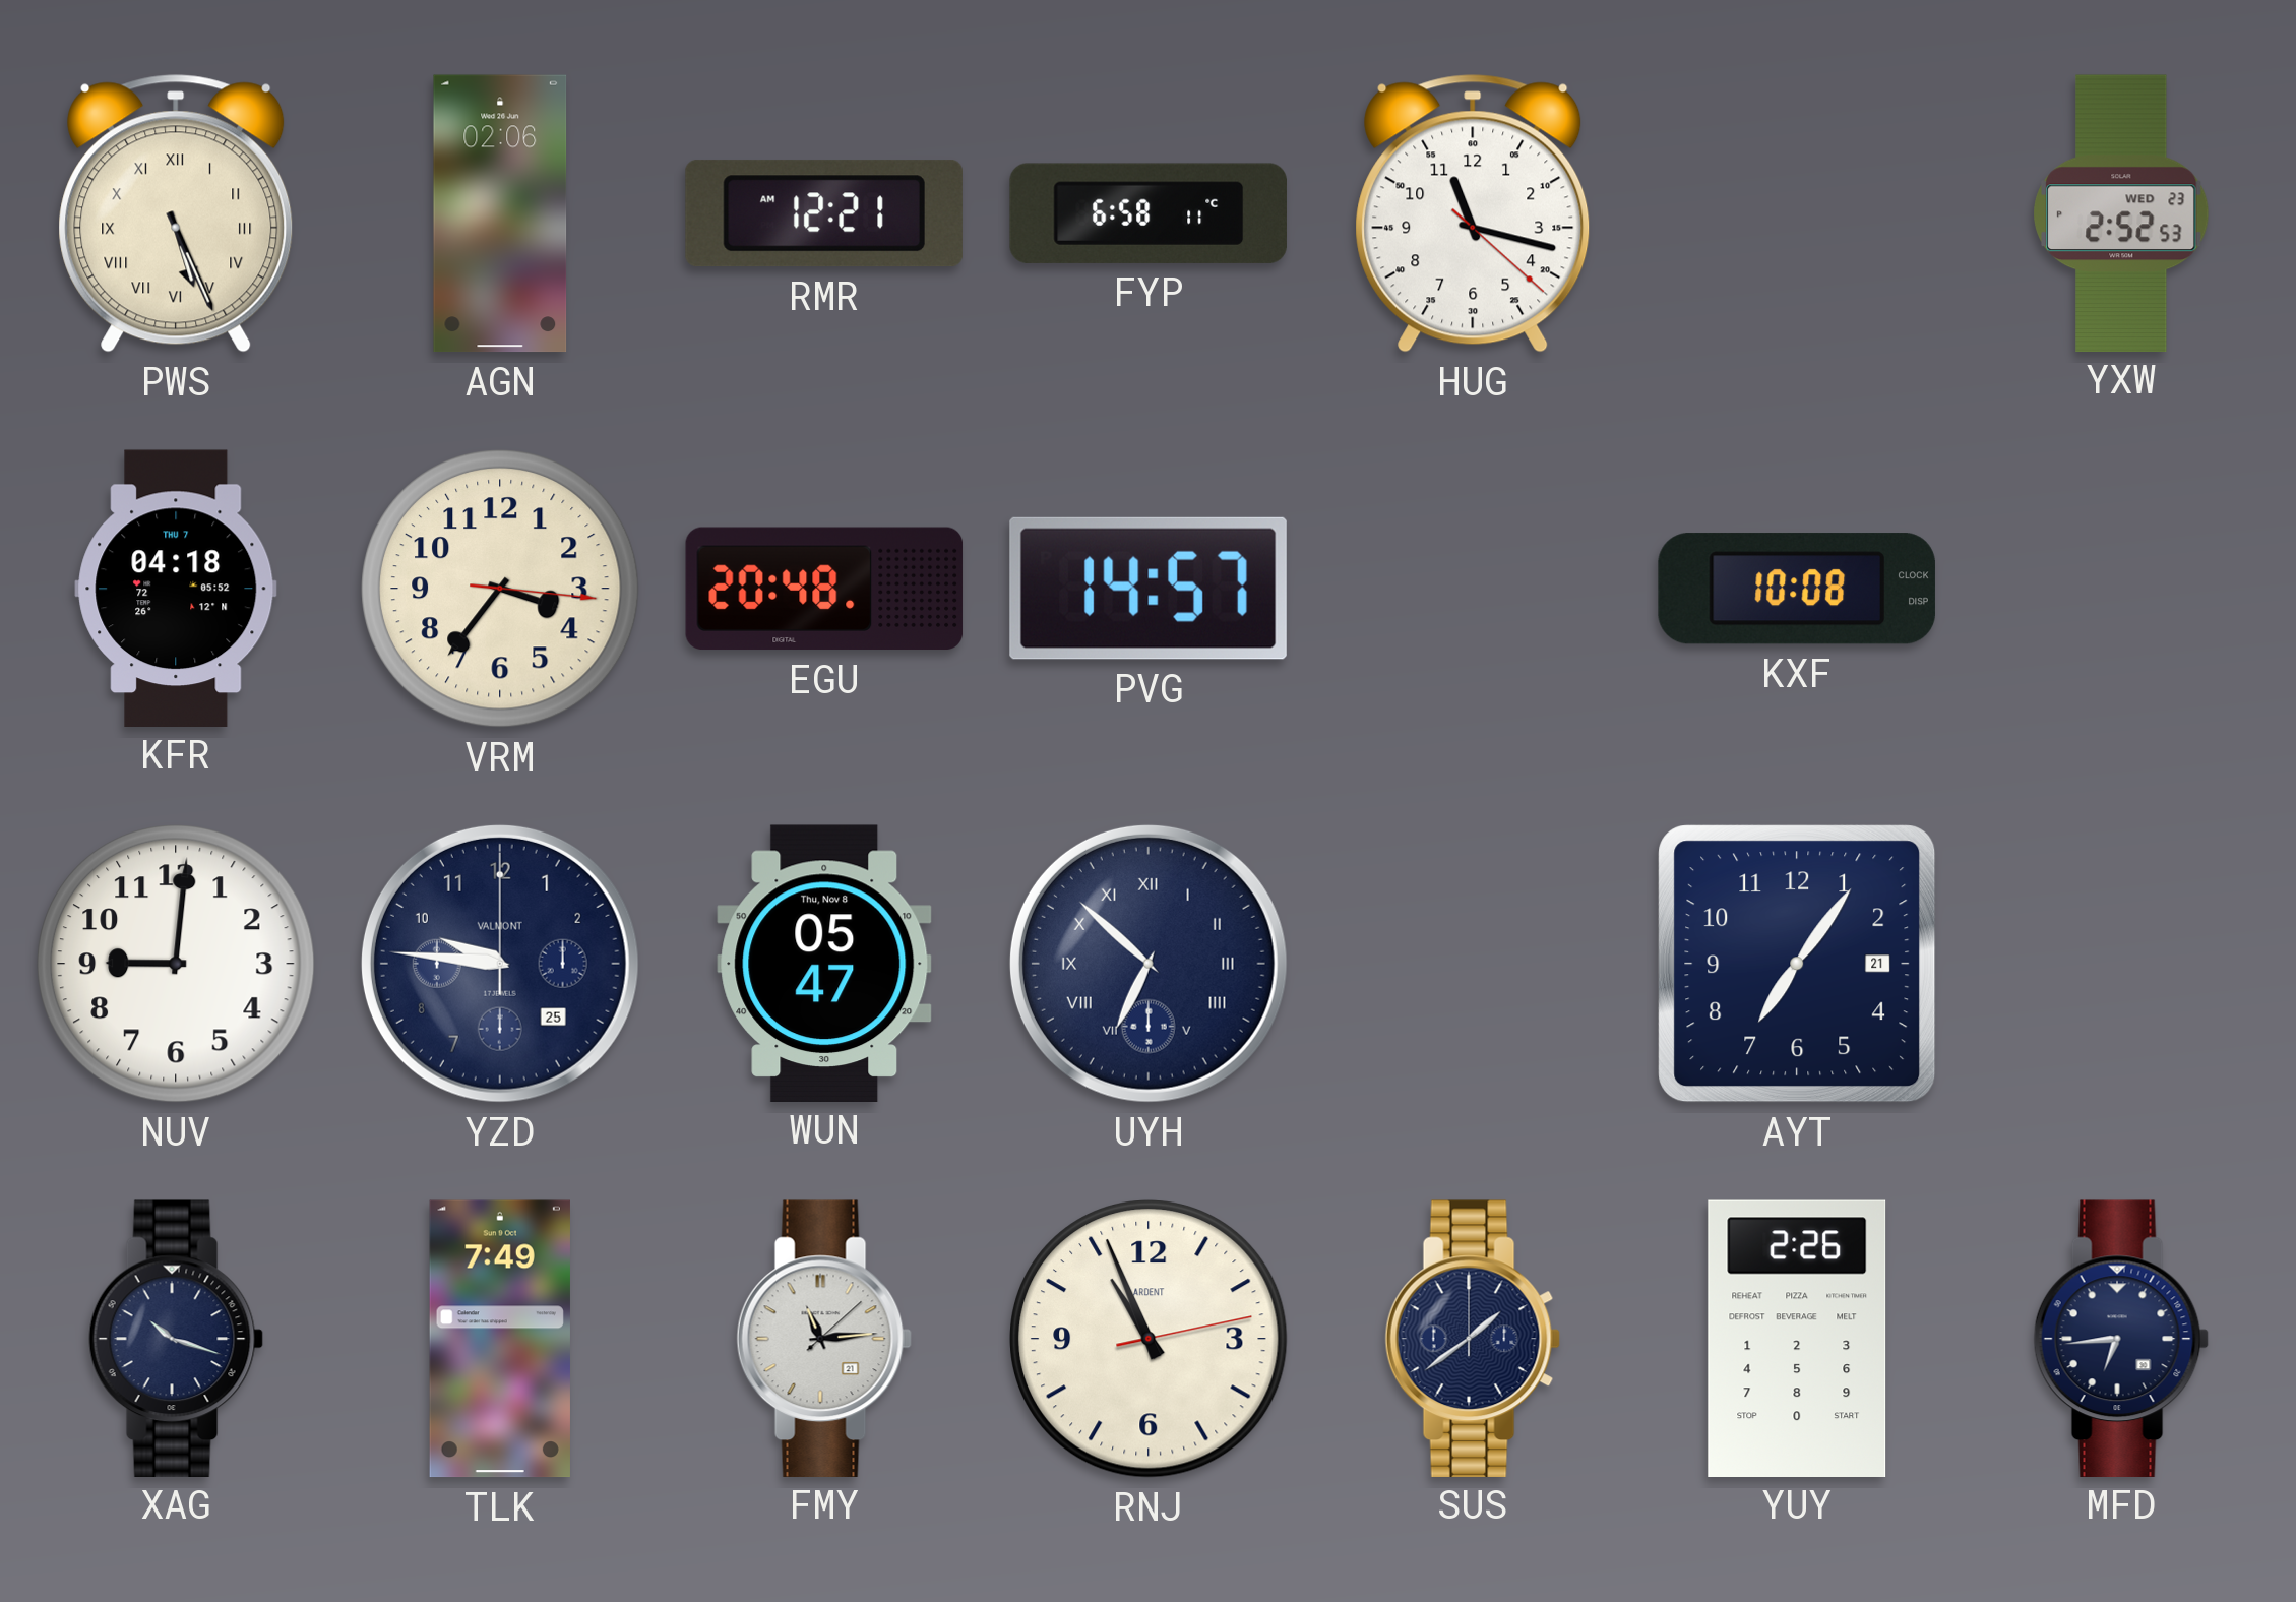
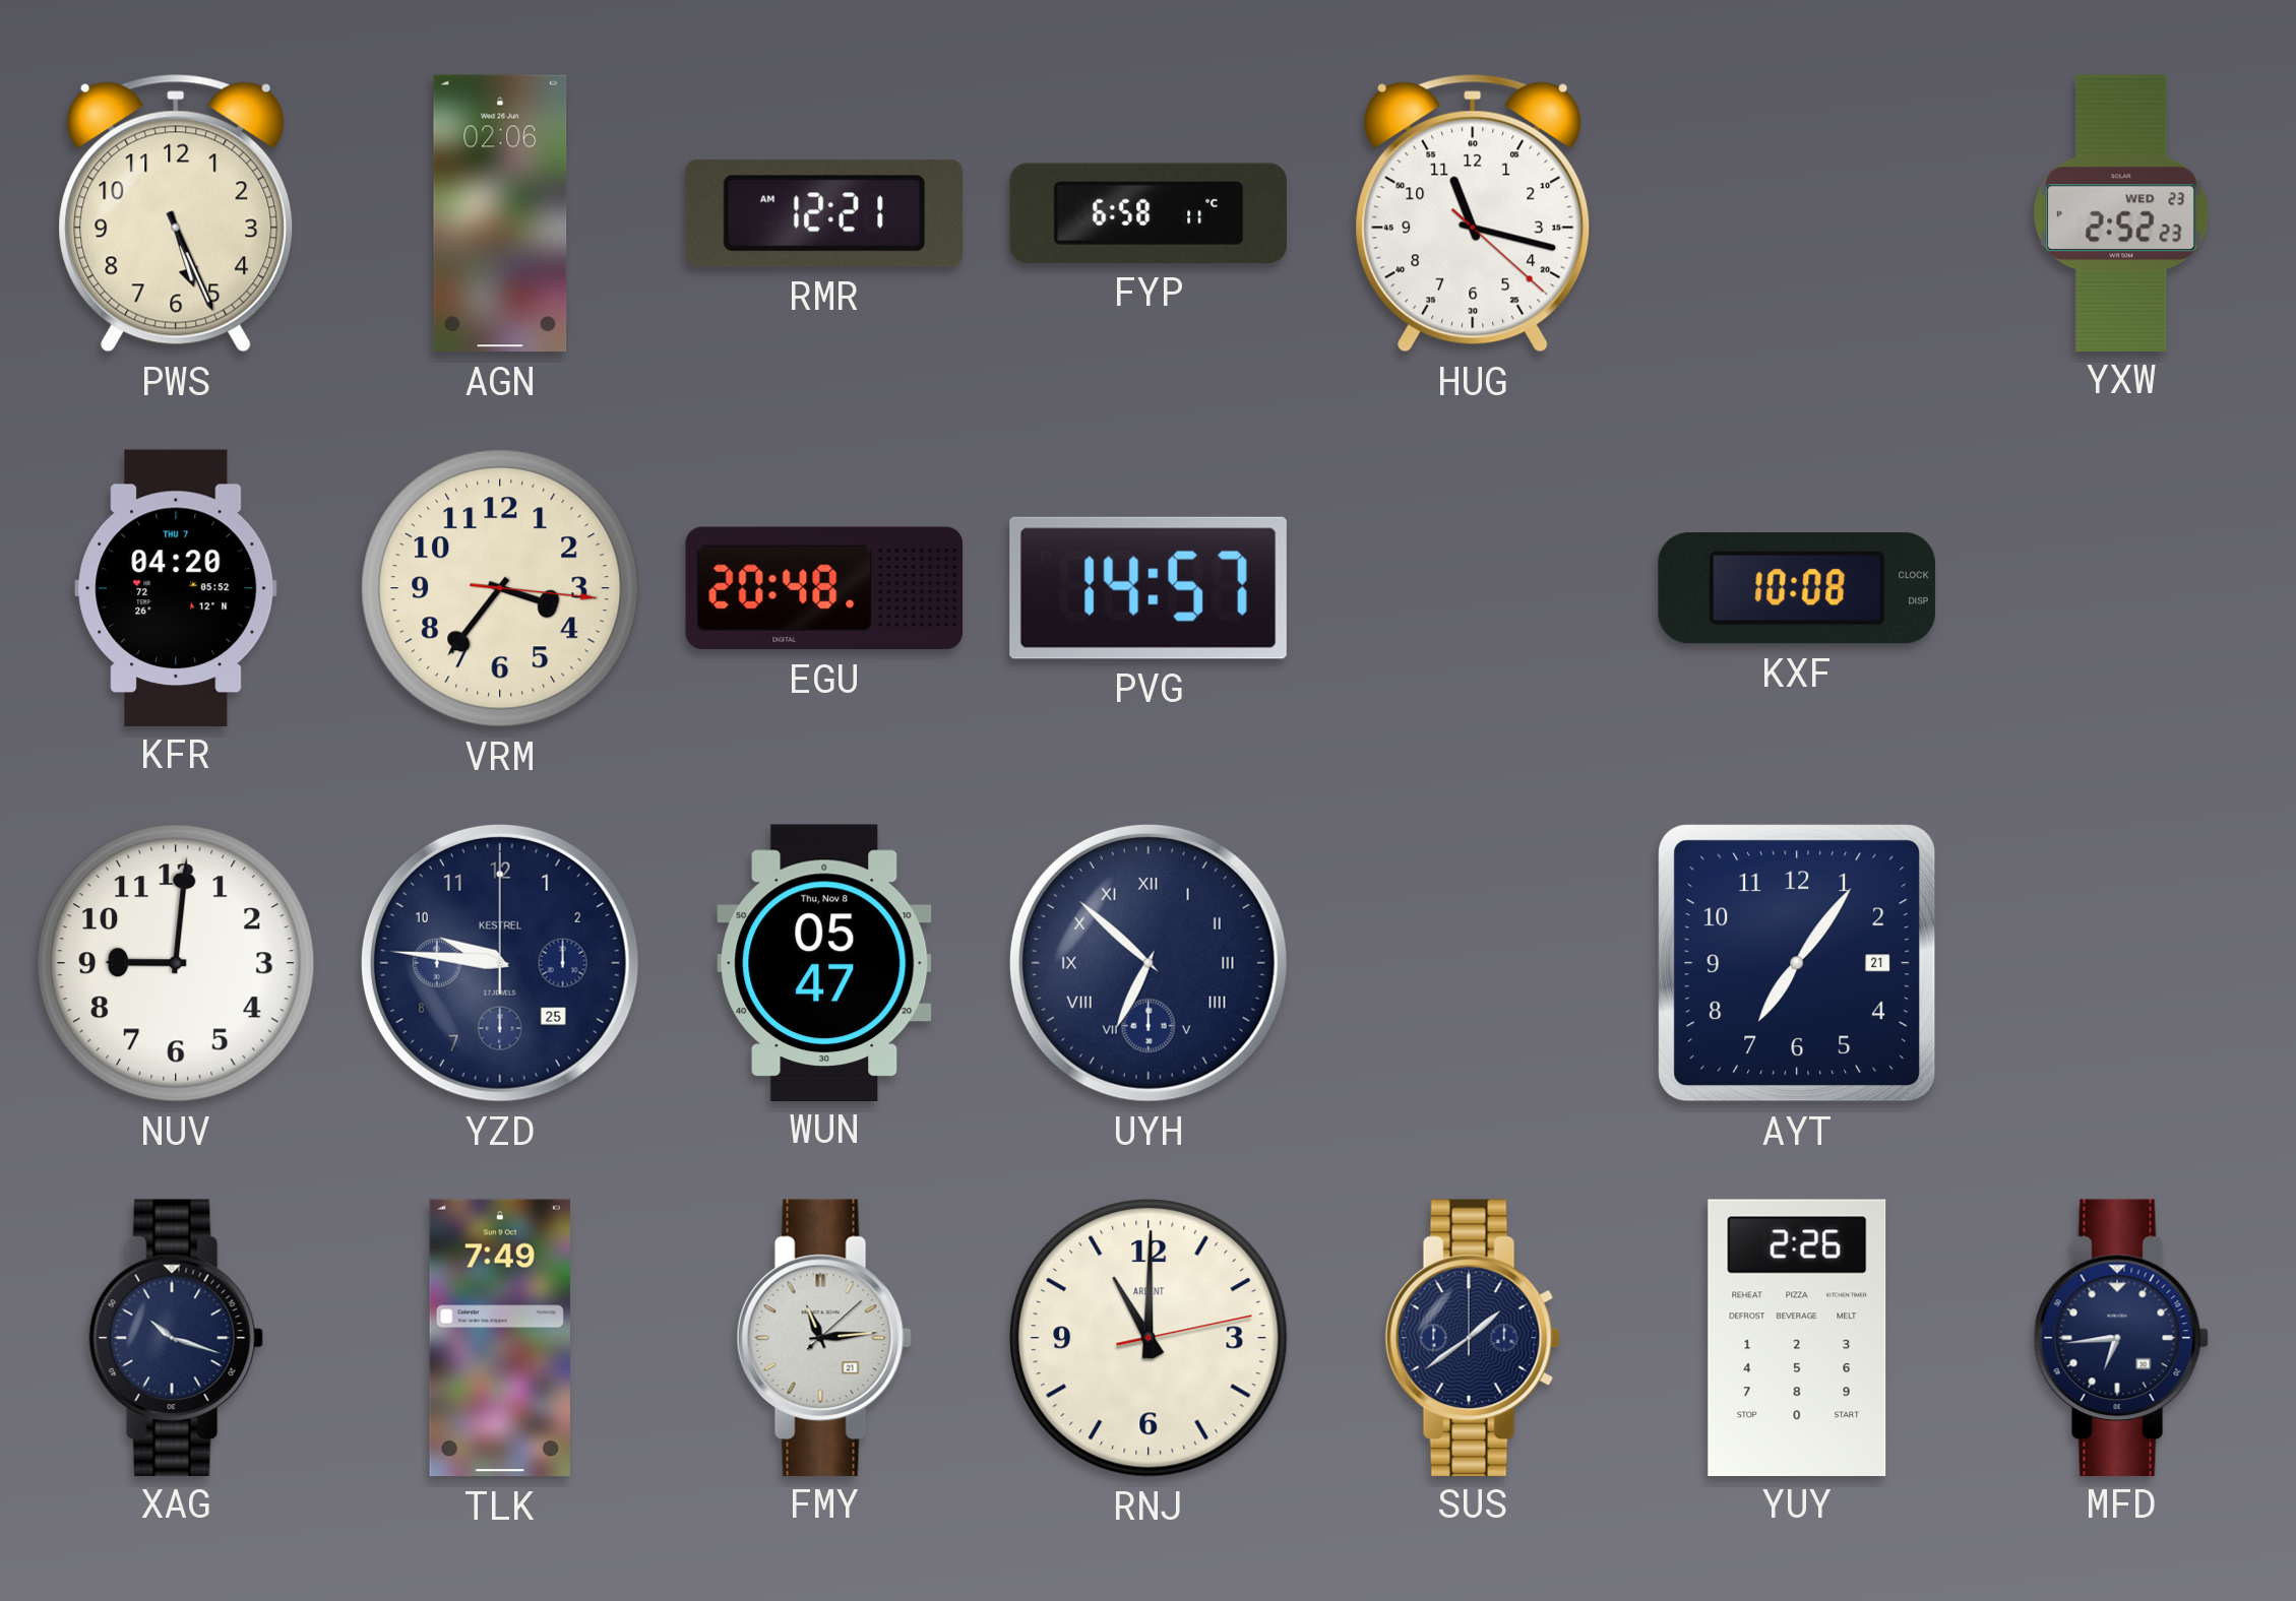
PWS numerals: Roman -> Arabic (176, 213)
YXW: 2:52:53 -> 2:52:23 (2121, 212)
KFR: 04:18 -> 04:20 (176, 587)
YZD brand: VALMONT -> KESTREL (500, 963)
RNJ: 10:56 -> 11:00 (1150, 1339)
